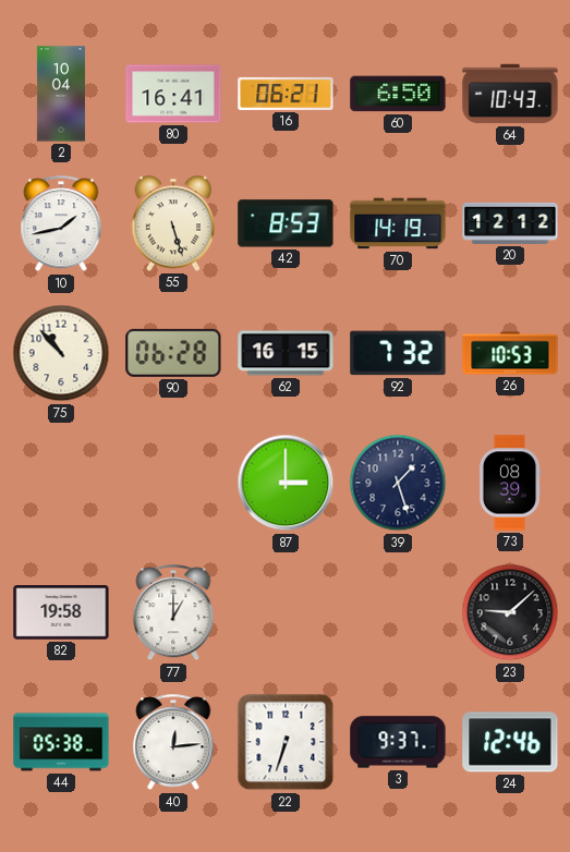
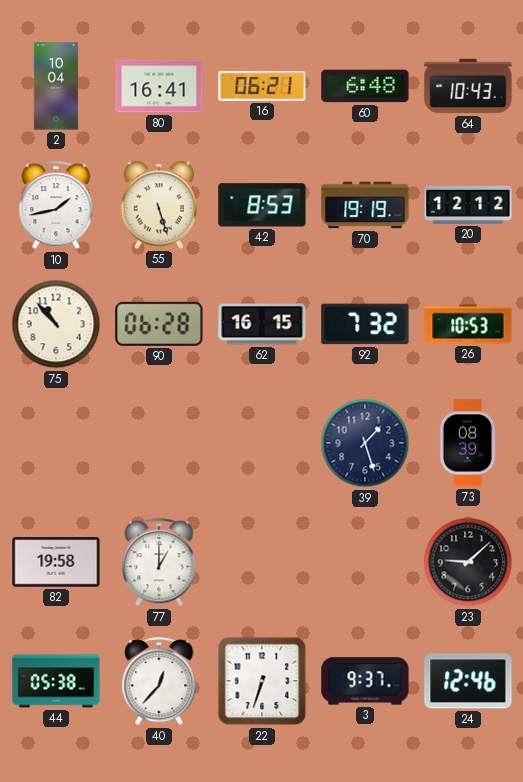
60: 6:50 -> 6:48 (365, 86)
70: 14:19 -> 19:19 (365, 205)
87: 3:00 -> none (286, 483)
40: 12:14 -> 12:37 (159, 682)
